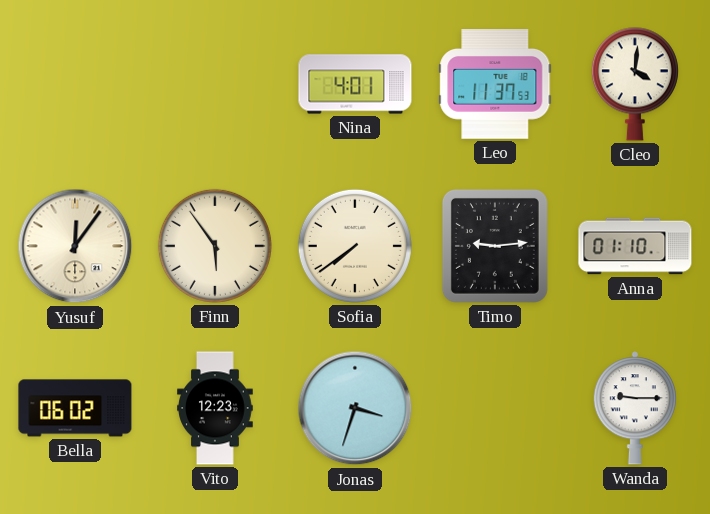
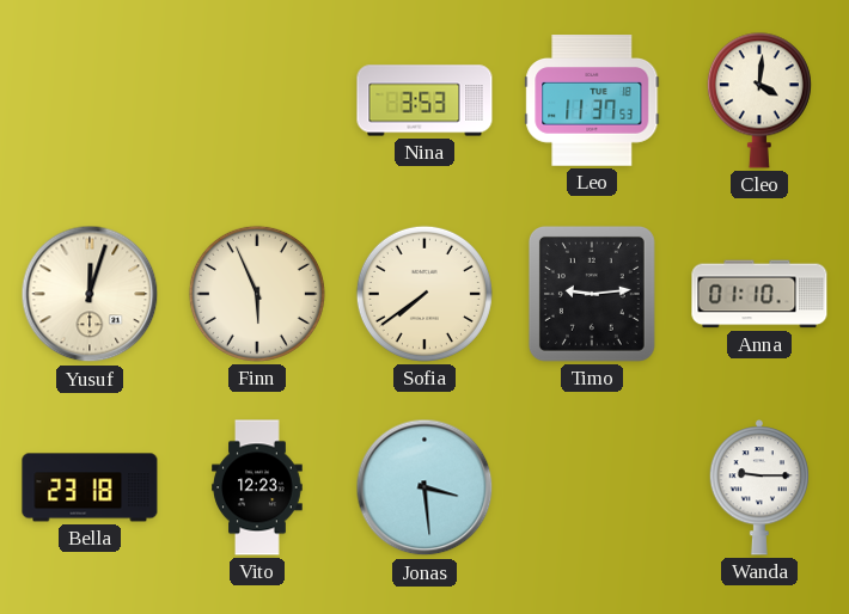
Nina: 4:01 -> 3:53 (424, 100)
Yusuf: 12:06 -> 12:03 (90, 294)
Finn: 5:54 -> 5:56 (257, 294)
Bella: 06:02 -> 23:18 (90, 487)
Jonas: 3:33 -> 3:29 (424, 487)
